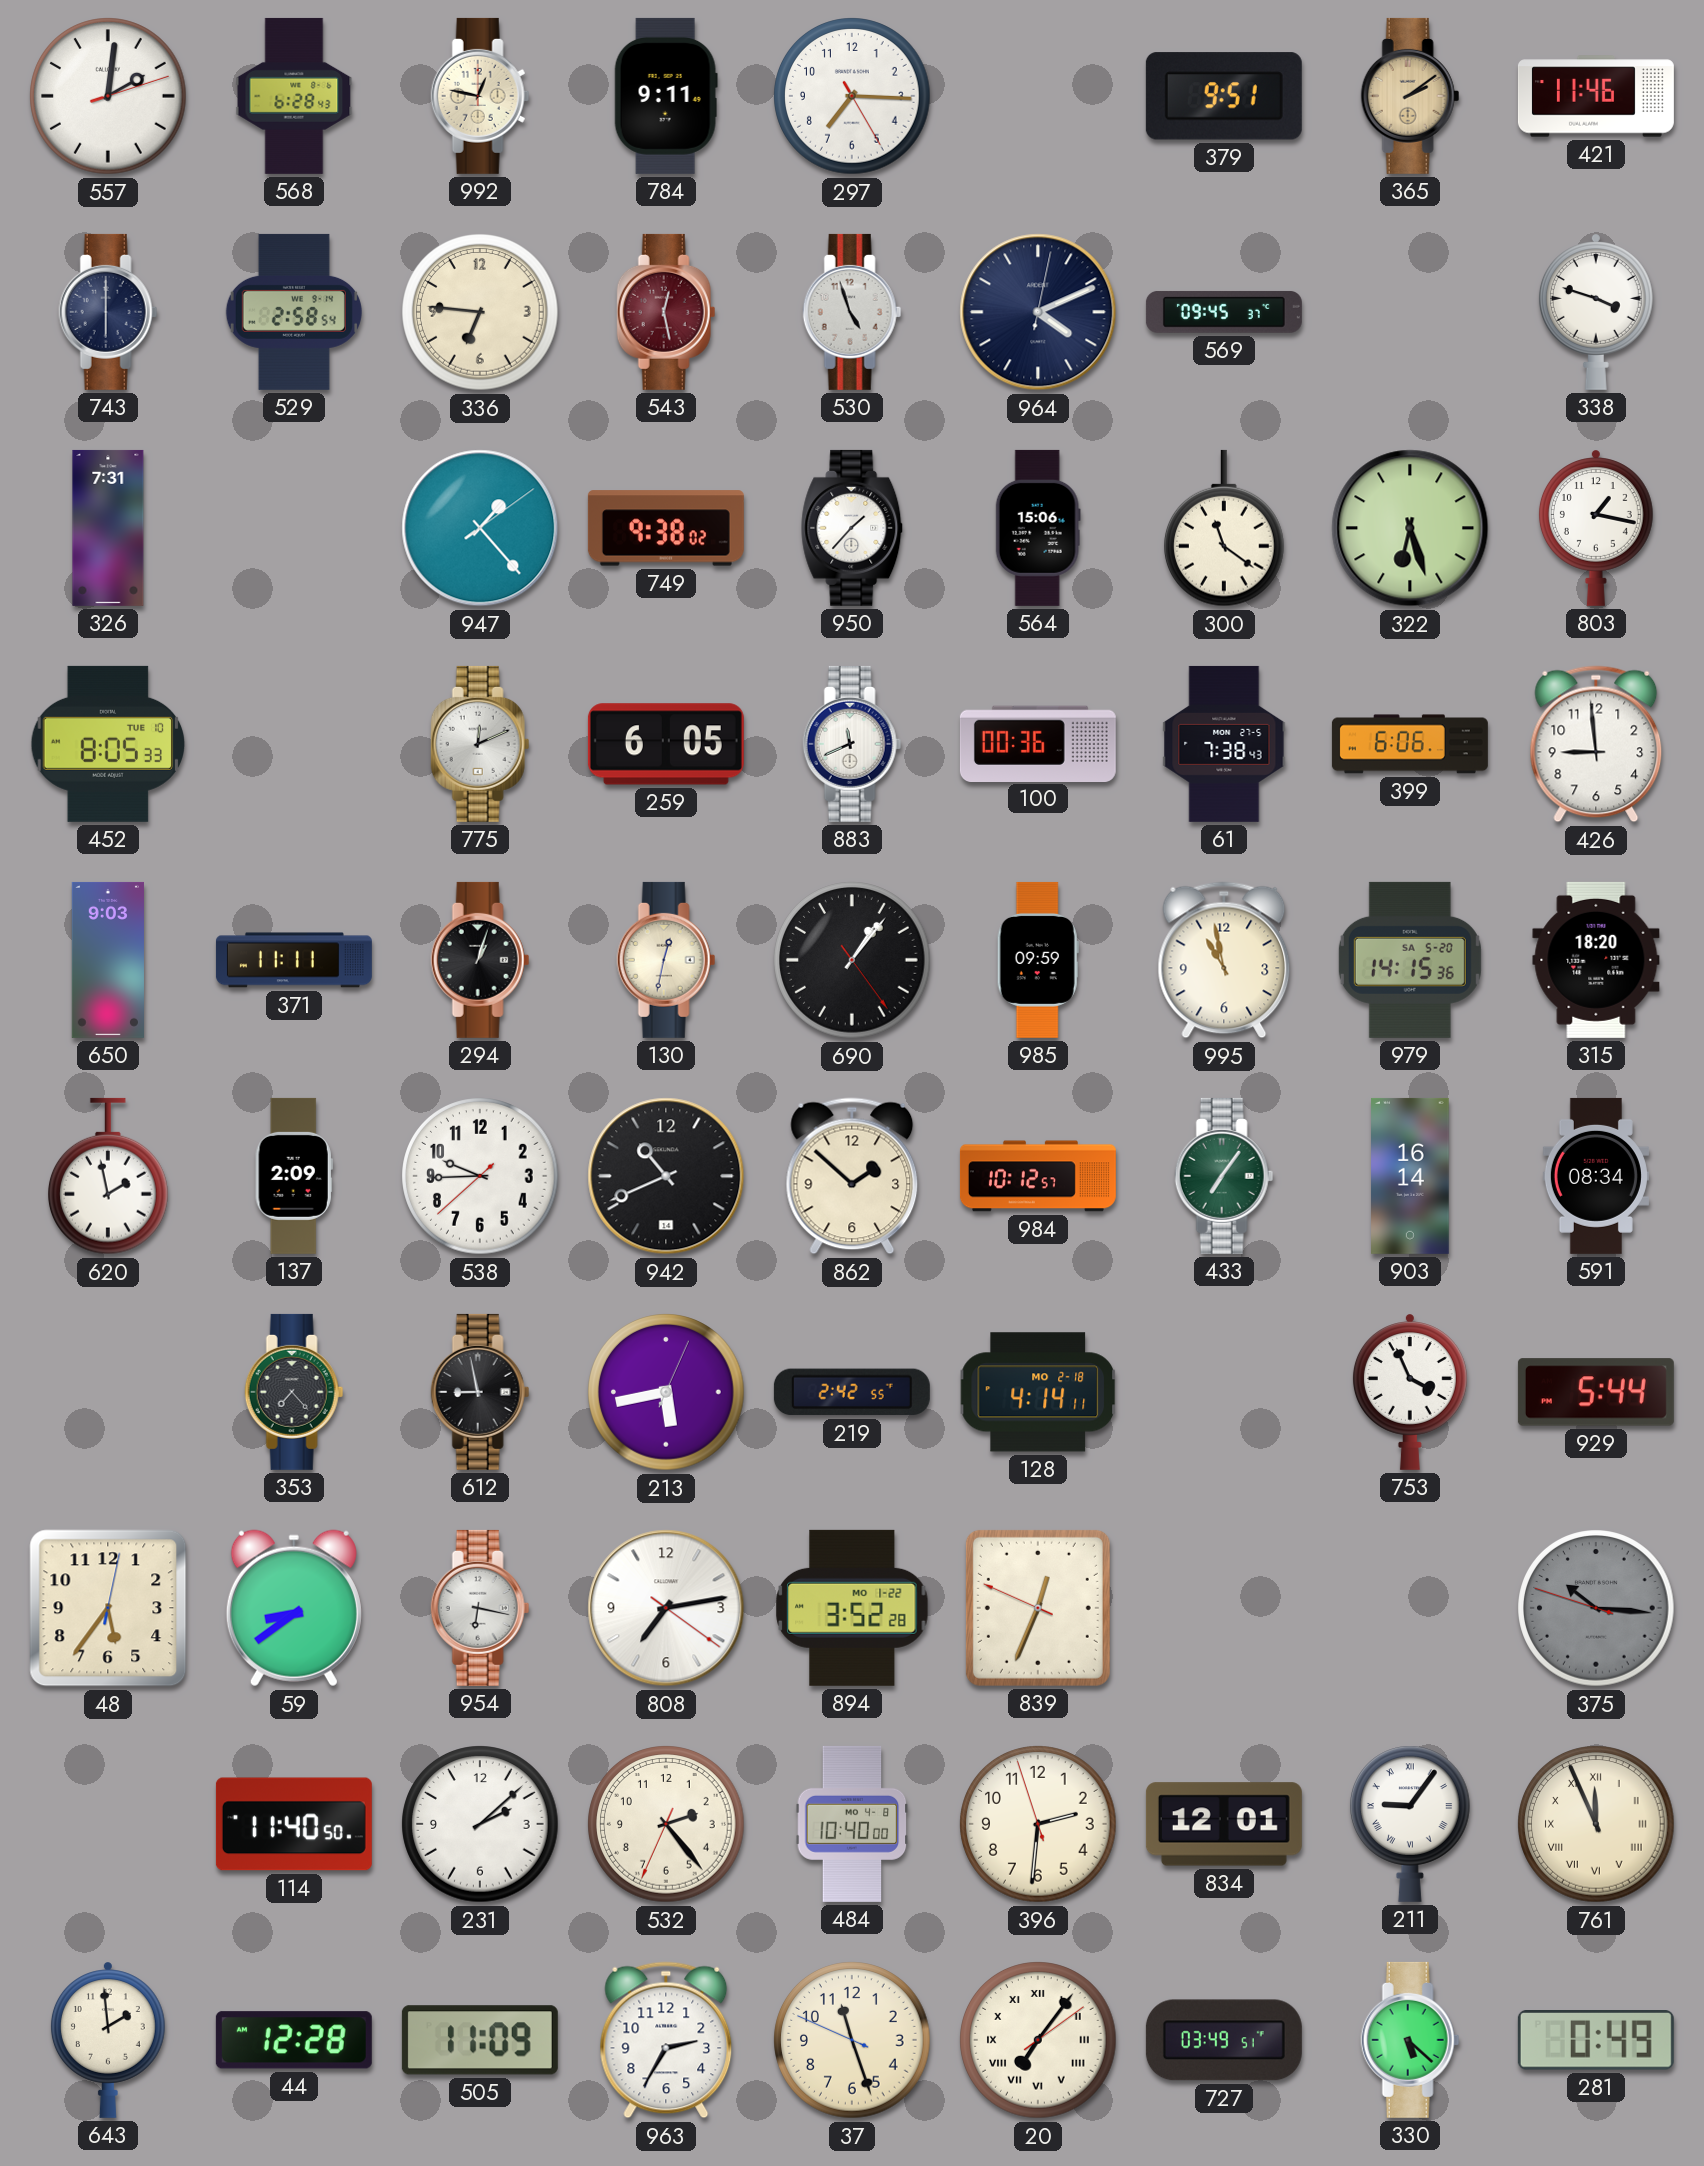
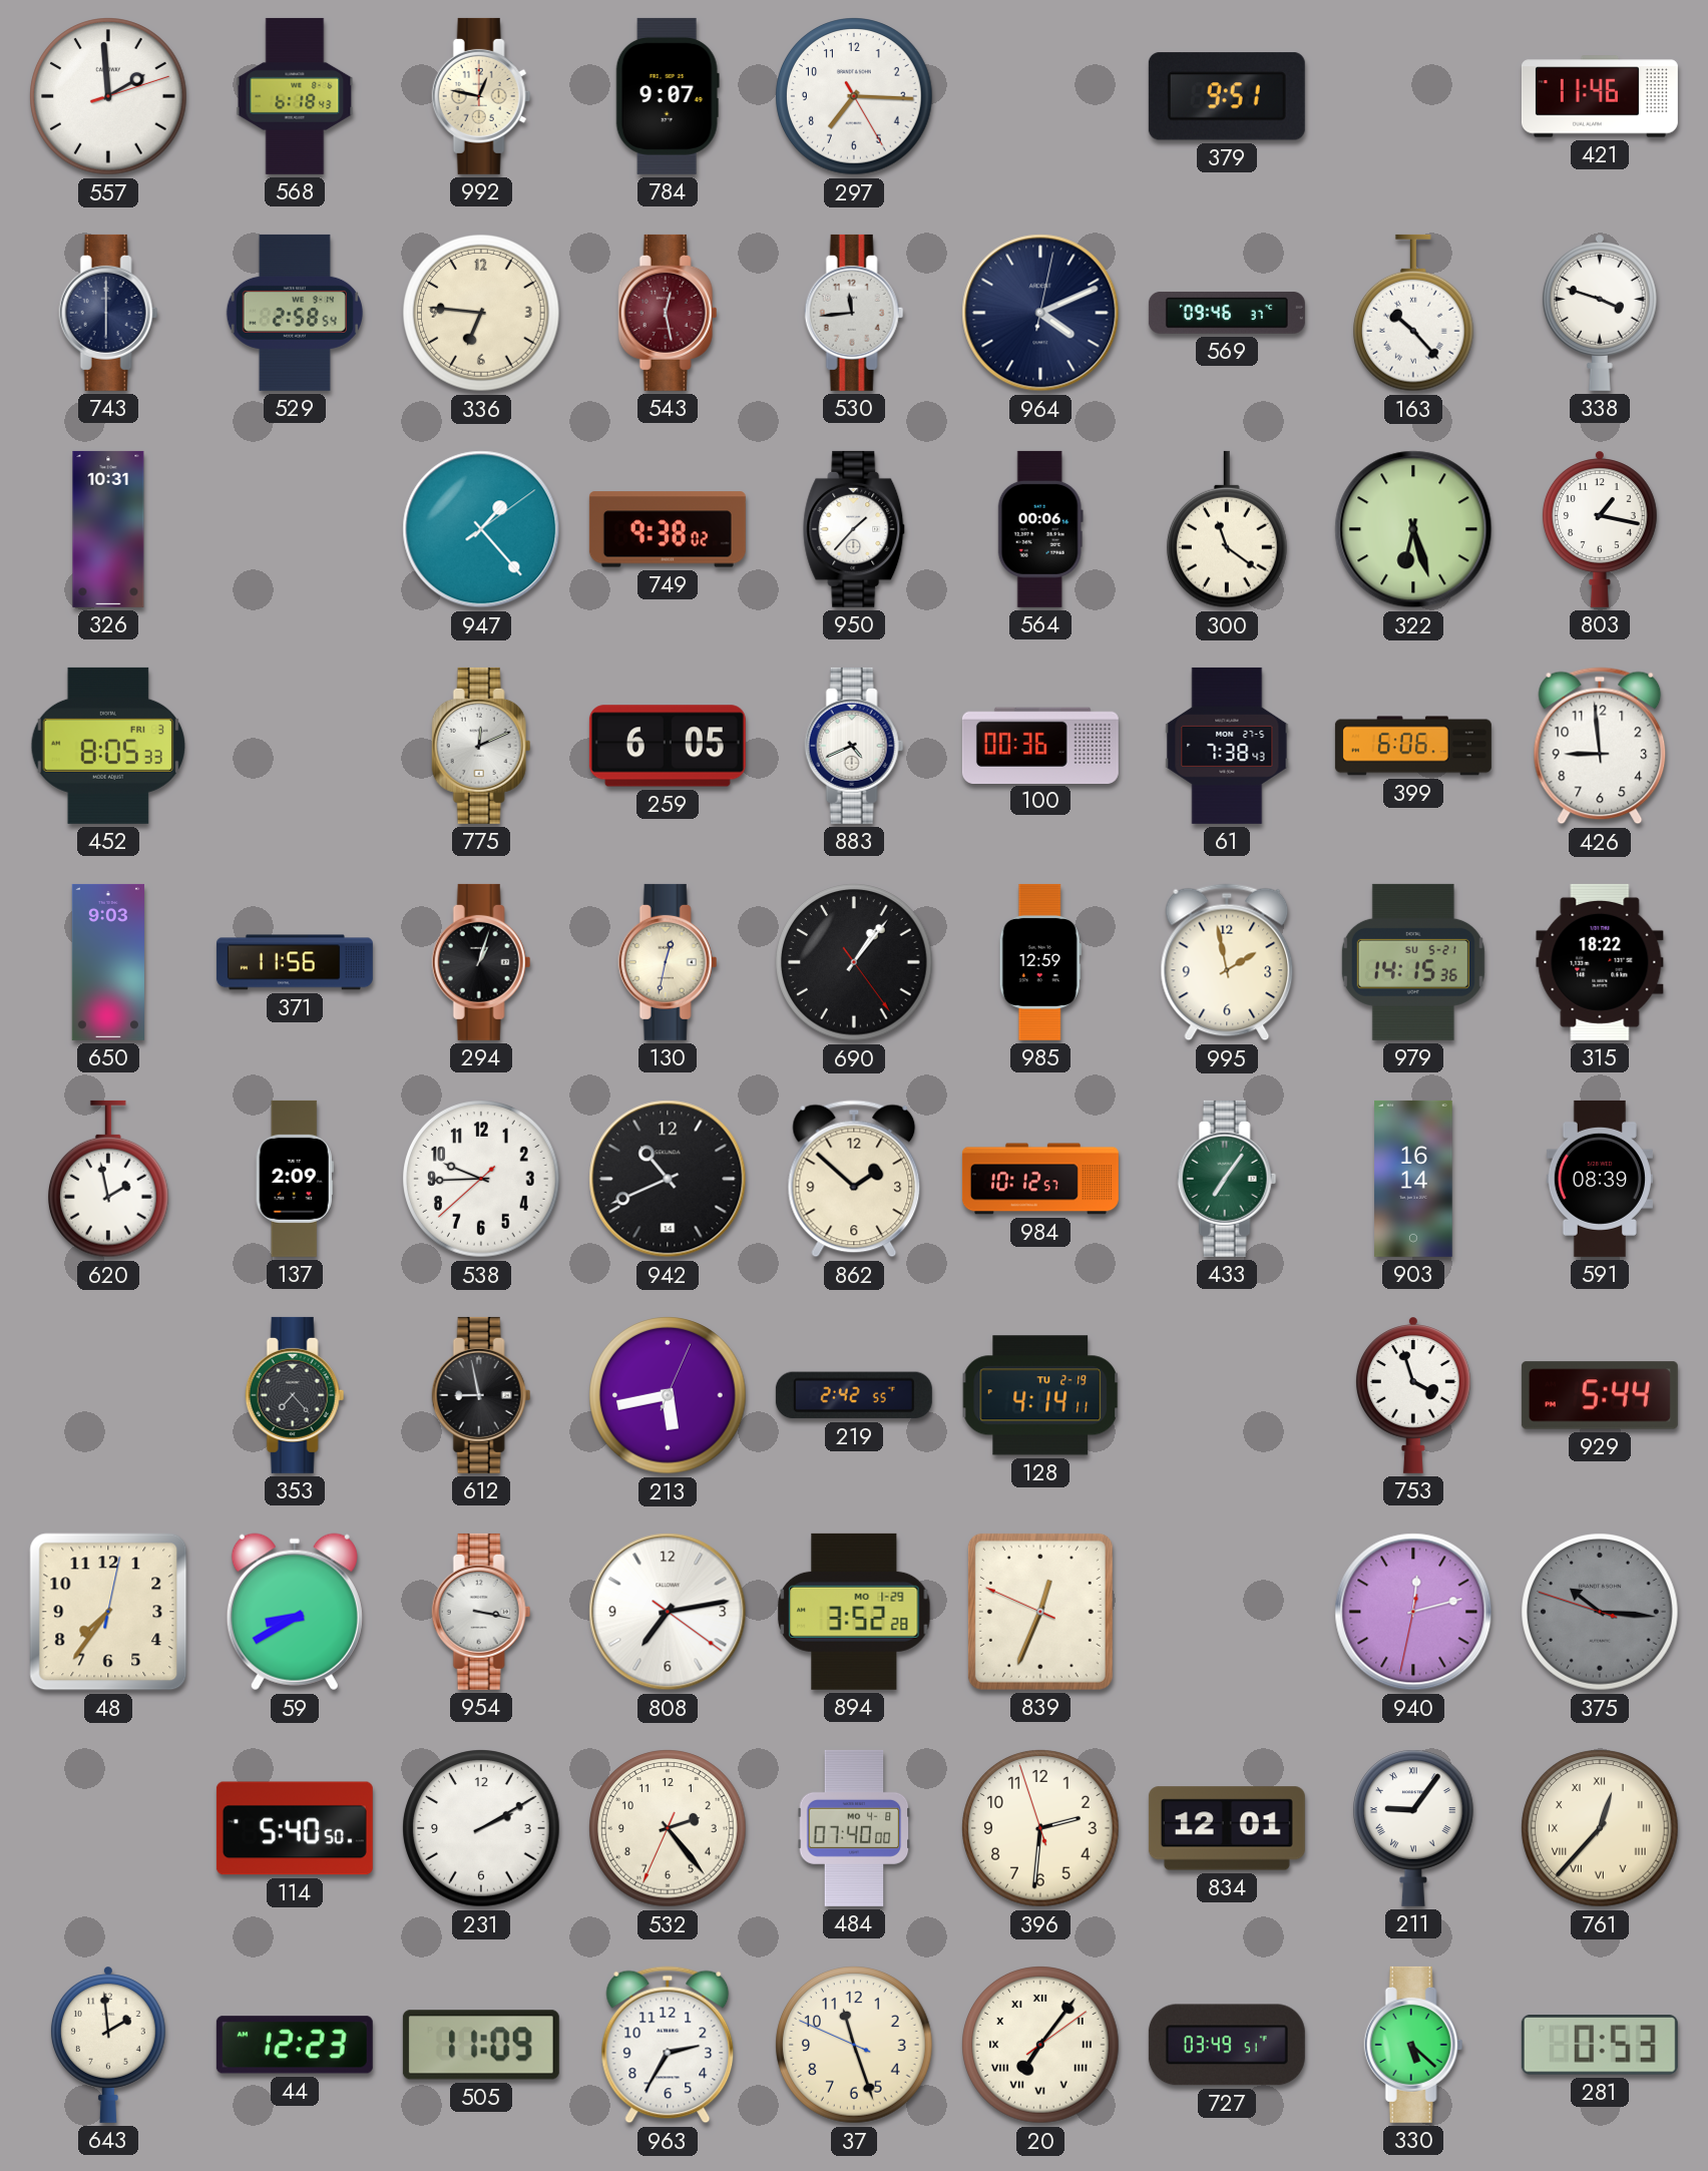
557: 2:01 -> 1:59 (108, 96)
568: 6:28 -> 6:18 (295, 96)
784: 9:11 -> 9:07 (668, 96)
365: 2:09 -> none (1410, 96)
530: 4:57 -> 11:44 (854, 313)
569: 09:45 -> 09:46 (1227, 313)
163: none -> 10:23 (1414, 313)
326: 7:31 -> 10:31 (108, 529)
564: 15:06 -> 00:06 (1040, 529)
452 date: TUE 10 -> FRI 3 (107, 746)
883: 11:41 -> 4:41 (854, 746)
371: 11:11 -> 11:56 (295, 962)
985: 09:59 -> 12:59 (1040, 962)
995: 10:58 -> 1:58 (1227, 962)
979 date: SA 5-20 -> SU 5-21 (1413, 962)
315: 18:20 -> 18:22 (1600, 962)
591: 08:34 -> 08:39 (1600, 1179)
128 date: MO 2-18 -> TU 2-19 (1040, 1395)
753: 3:56 -> 3:57 (1413, 1395)
48: 5:36 -> 7:36 (108, 1612)
59: 8:39 -> 8:40 (295, 1612)
954: 6:17 -> 3:17 (481, 1612)
894 date: MO 1-22 -> MO 1-29 (854, 1612)
940: none -> 12:12 (1413, 1612)
114: 11:40 -> 5:40 (295, 1828)
231: 2:08 -> 2:10 (481, 1828)
484: 10:40 -> 07:40 (854, 1828)
761: 11:56 -> 12:37 (1600, 1828)
44: 12:28 -> 12:23 (295, 2045)
281: 0:49 -> 0:53 (1600, 2046)
